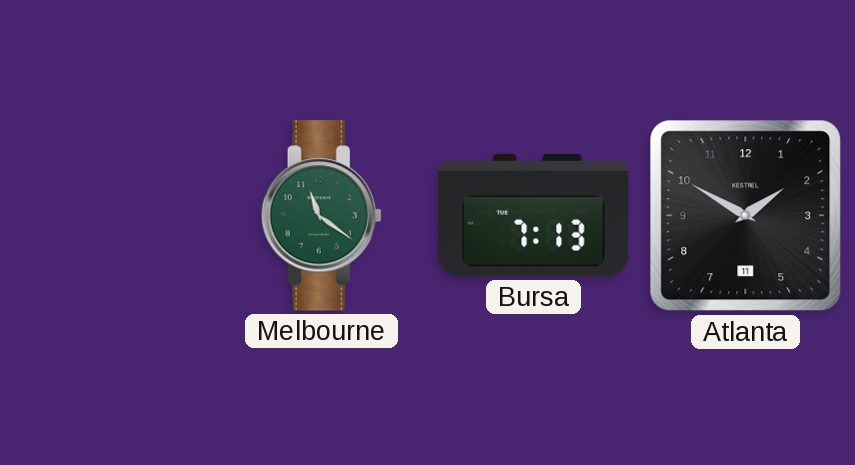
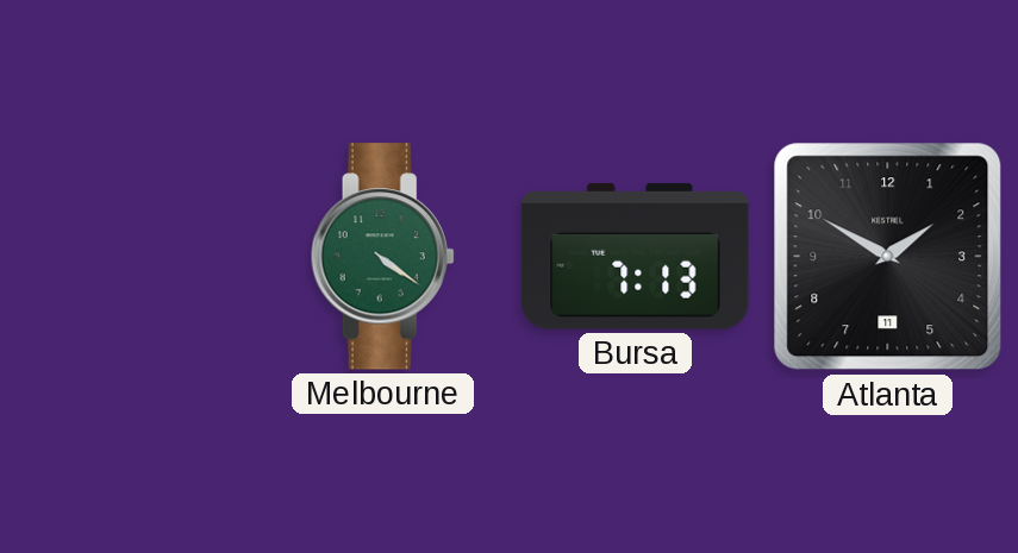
Melbourne: 11:21 -> 4:21 (382, 257)
